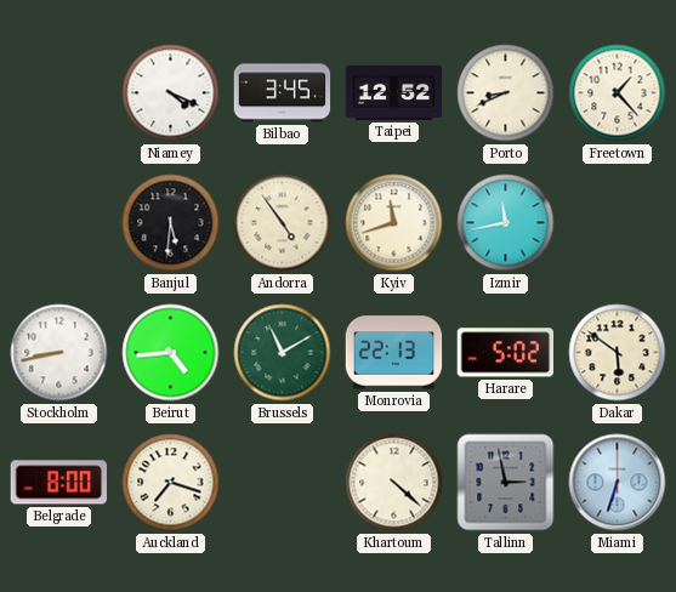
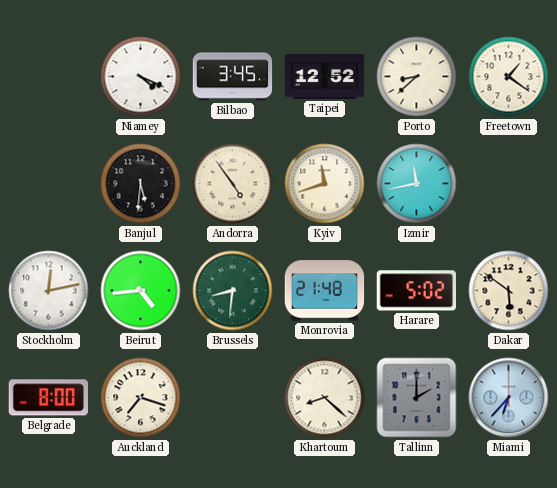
Porto: 8:41 -> 8:38 (417, 77)
Freetown: 1:23 -> 1:21 (509, 77)
Stockholm: 8:43 -> 12:13 (49, 291)
Brussels: 11:10 -> 8:31 (233, 291)
Monrovia: 22:13 -> 21:48 (325, 291)
Khartoum: 4:22 -> 8:22 (325, 398)
Tallinn: 2:58 -> 2:00 (417, 398)
Miami: 6:33 -> 6:37 (509, 398)
